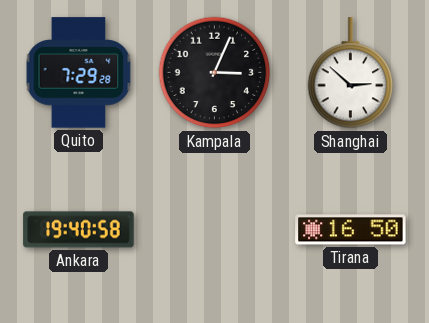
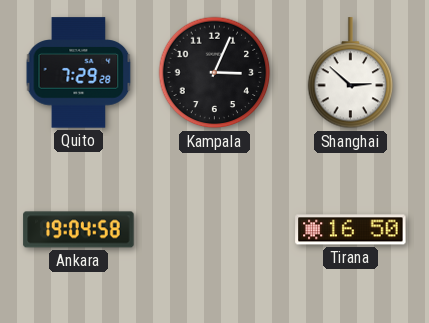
Ankara: 19:40 -> 19:04 (79, 230)
